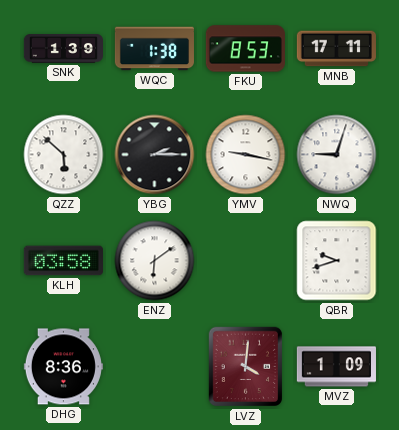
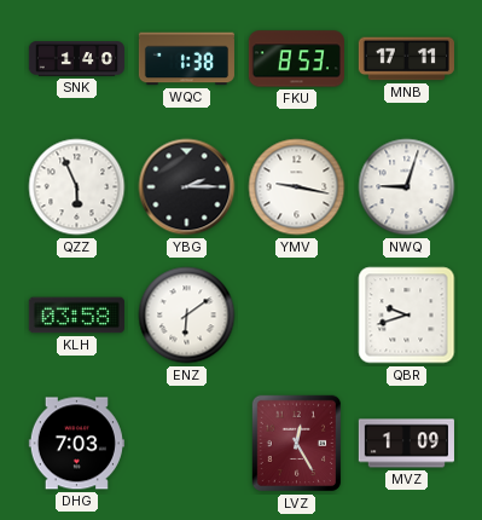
SNK: 1:39 -> 1:40 (76, 59)
QZZ: 5:52 -> 5:56 (77, 187)
DHG: 8:36 -> 7:03 (76, 444)
LVZ: 4:01 -> 12:25 (296, 444)
